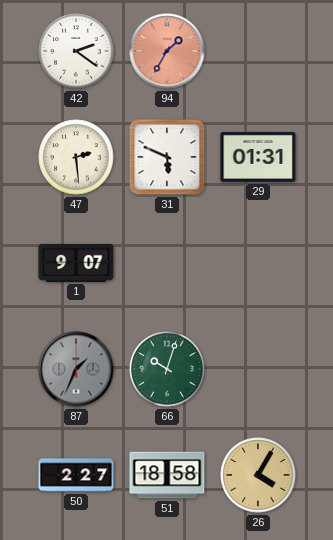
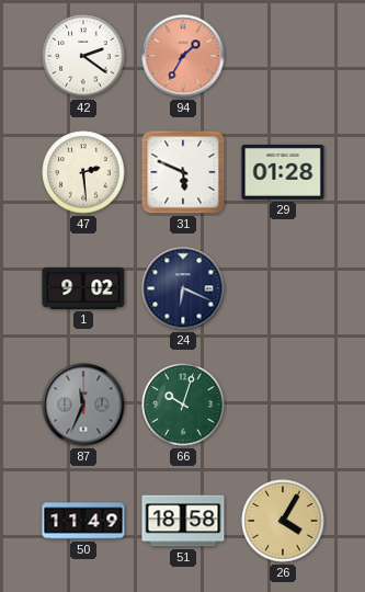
29: 01:31 -> 01:28 (283, 172)
1: 9:07 -> 9:02 (83, 288)
24: none -> 6:19 (183, 288)
87: 1:34 -> 11:34 (83, 405)
50: 2:27 -> 11:49 (83, 521)
